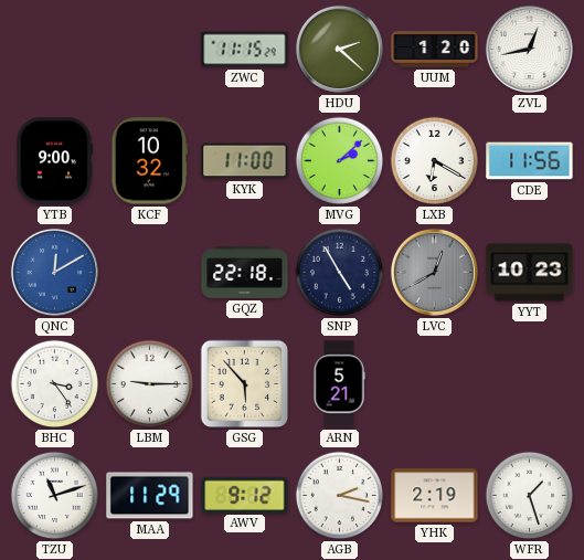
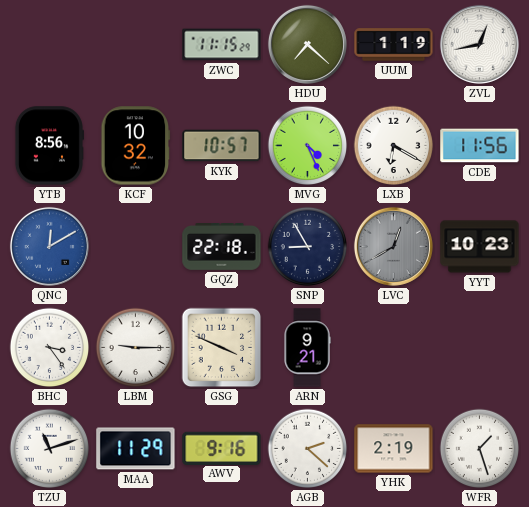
HDU: 2:22 -> 7:22 (307, 44)
UUM: 1:20 -> 1:19 (394, 45)
YTB: 9:00 -> 8:56 (49, 146)
KYK: 11:00 -> 10:57 (222, 146)
MVG: 2:08 -> 4:26 (308, 146)
SNP: 4:55 -> 8:55 (308, 247)
GSG: 5:53 -> 3:49 (222, 348)
ARN: 5:21 -> 9:21 (307, 348)
AWV: 9:12 -> 9:16 (222, 448)
AGB: 2:17 -> 2:22 (308, 449)
